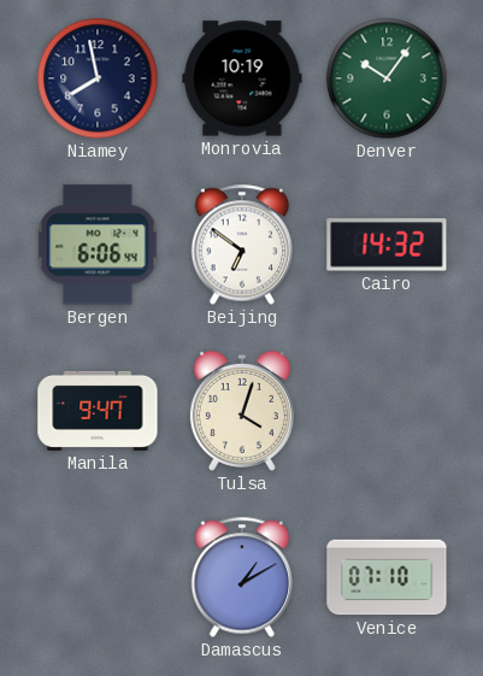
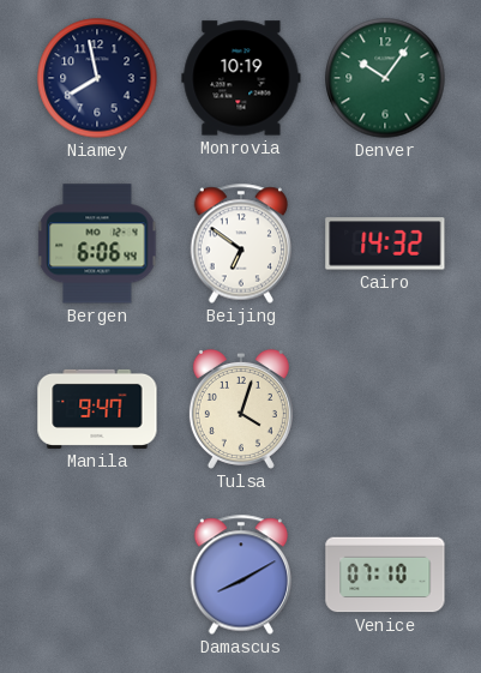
Damascus: 1:10 -> 8:10 (241, 575)
